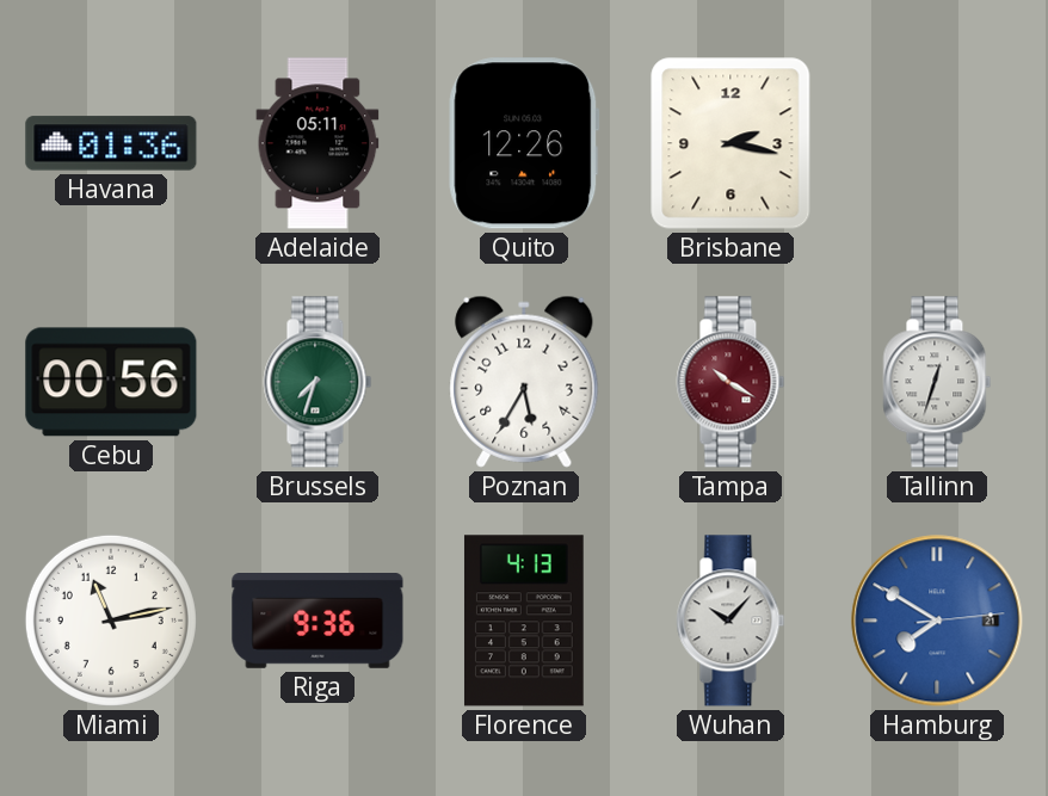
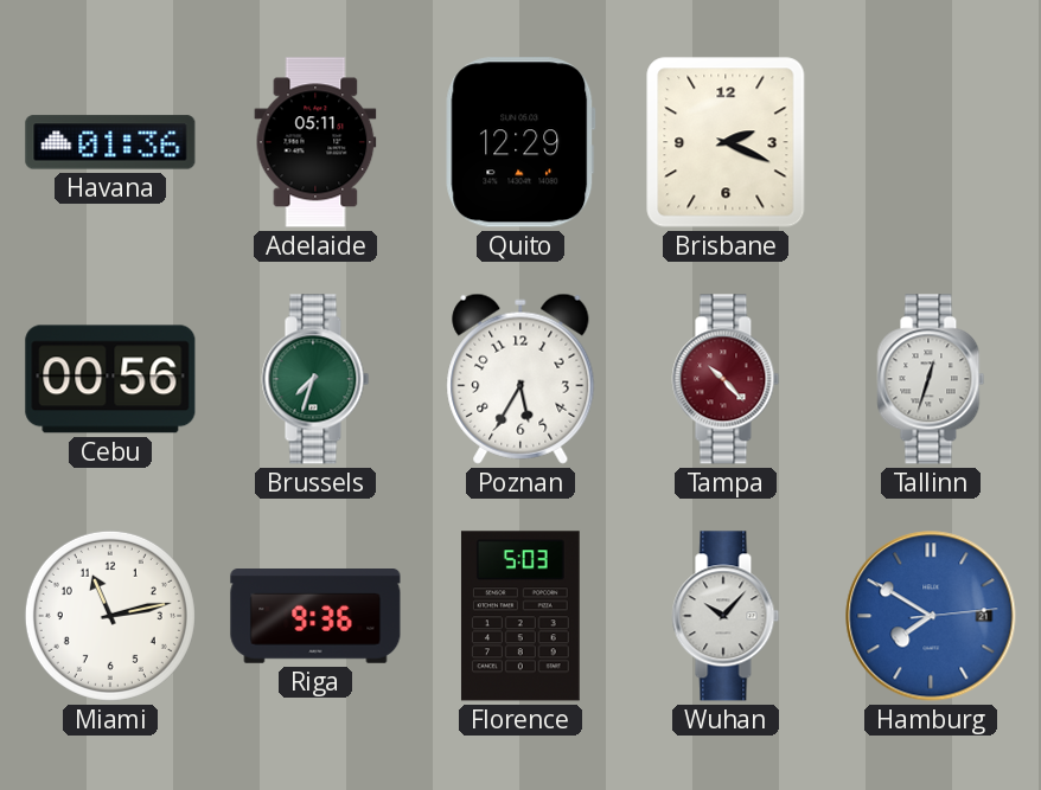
Quito: 12:26 -> 12:29 (520, 142)
Brisbane: 2:17 -> 2:19 (726, 142)
Tampa: 10:20 -> 10:23 (726, 379)
Florence: 4:13 -> 5:03 (520, 616)
